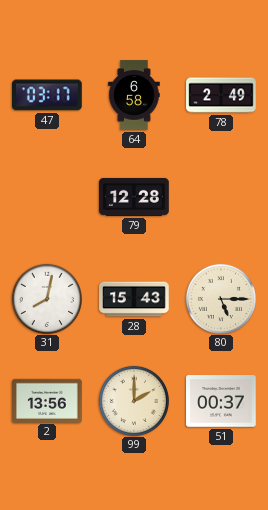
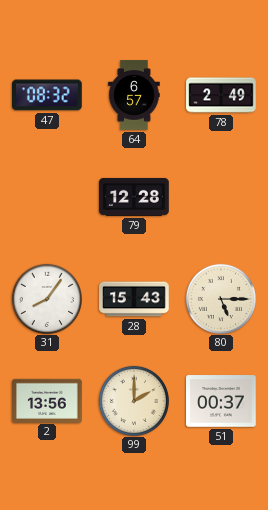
47: 03:17 -> 08:32 (48, 95)
64: 6:58 -> 6:57 (134, 95)
31: 8:02 -> 8:06 (47, 298)
